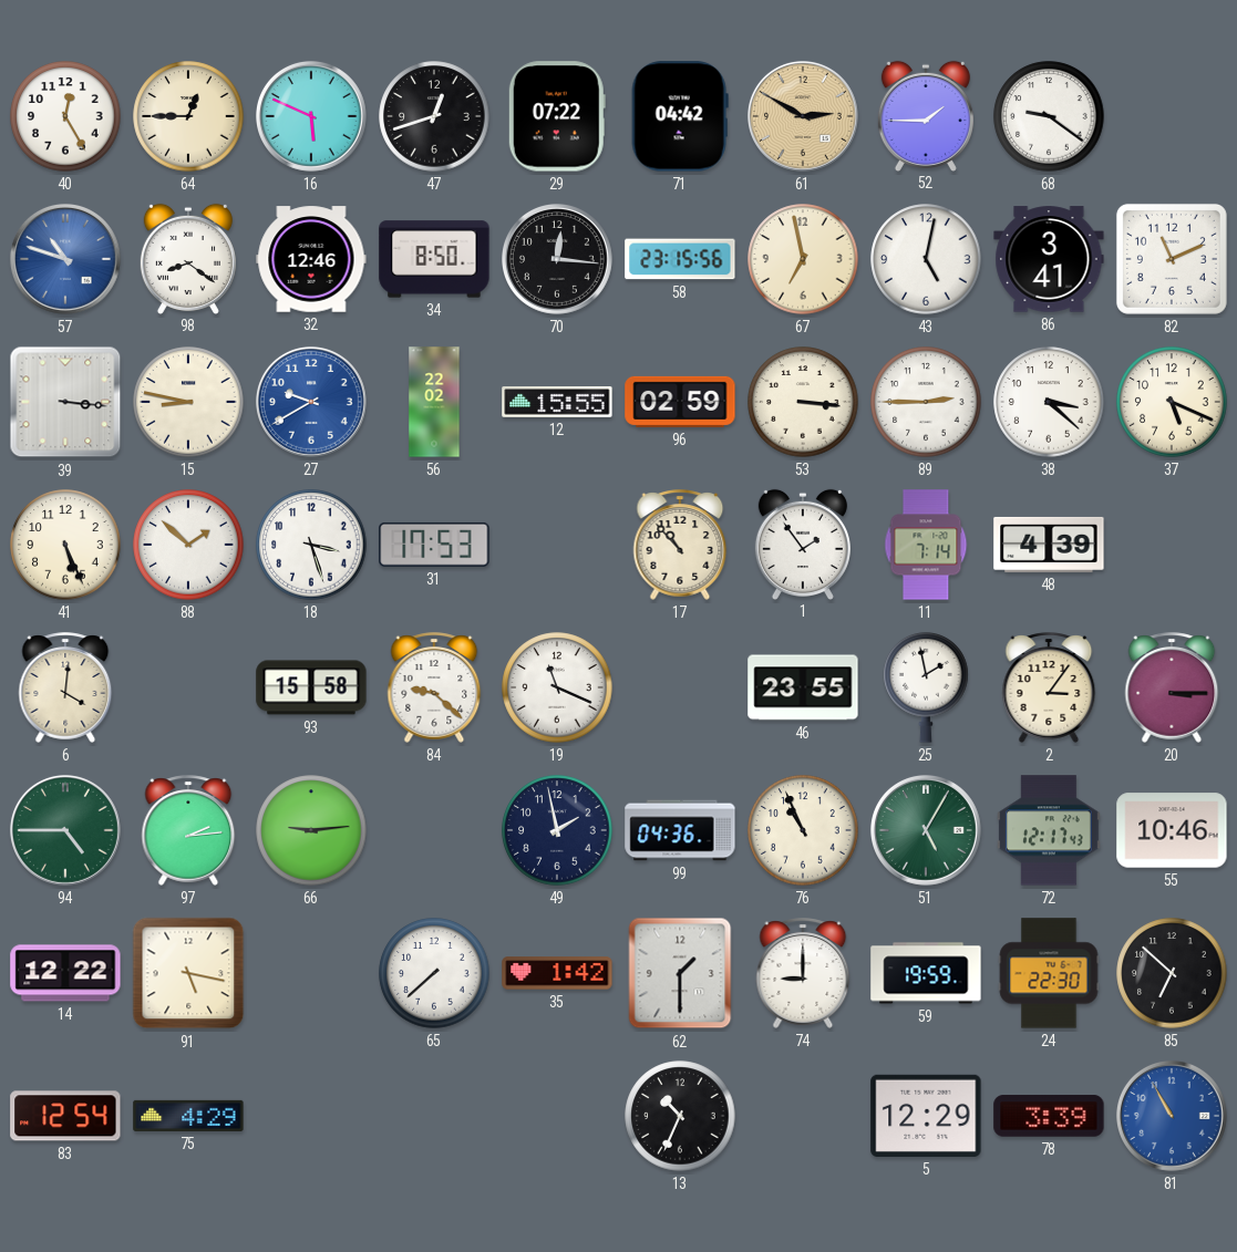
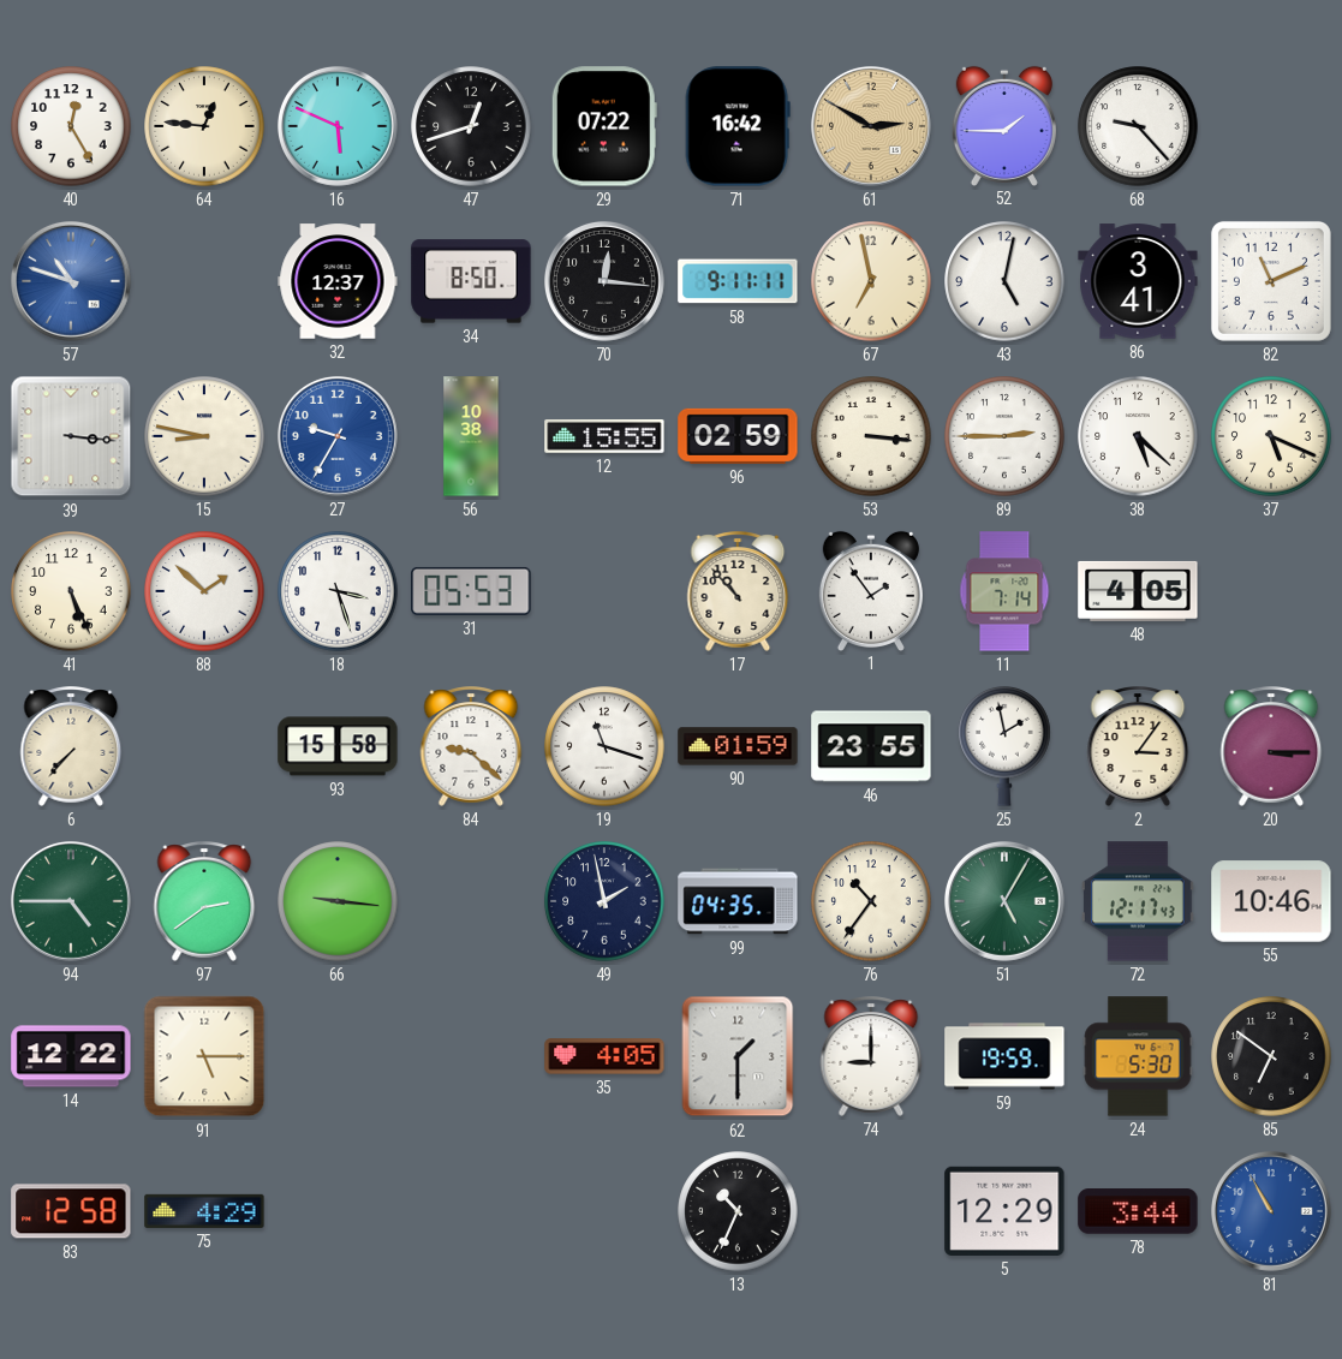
64: 12:45 -> 12:46 (204, 126)
71: 04:42 -> 16:42 (738, 126)
68: 9:21 -> 9:23 (1138, 126)
98: 8:21 -> none (188, 258)
32: 12:46 -> 12:37 (338, 281)
58: 23:15 -> 9:11 (738, 281)
27: 9:40 -> 9:35 (338, 436)
56: 22:02 -> 10:38 (471, 436)
38: 3:22 -> 5:22 (1138, 436)
31: 17:53 -> 05:53 (471, 591)
48: 4:39 -> 4:05 (1138, 591)
6: 4:01 -> 7:37 (71, 746)
19: 11:19 -> 11:18 (604, 746)
90: none -> 01:59 (738, 746)
97: 2:14 -> 2:39 (204, 901)
66: 9:14 -> 9:16 (338, 901)
99: 04:36 -> 04:35 (738, 901)
76: 10:56 -> 10:36 (871, 901)
91: 5:17 -> 5:15 (204, 1056)
65: 7:38 -> none (434, 973)
35: 1:42 -> 4:05 (604, 1056)
24: 22:30 -> 5:30 (1138, 1056)
85: 6:52 -> 6:51 (1271, 1056)
83: 12:54 -> 12:58 (71, 1211)
78: 3:39 -> 3:44 (1138, 1211)
